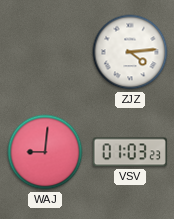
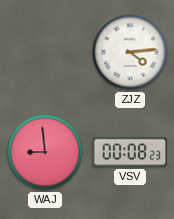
WAJ: 9:01 -> 8:59 (45, 152)
VSV: 01:03 -> 00:08 (130, 152)
